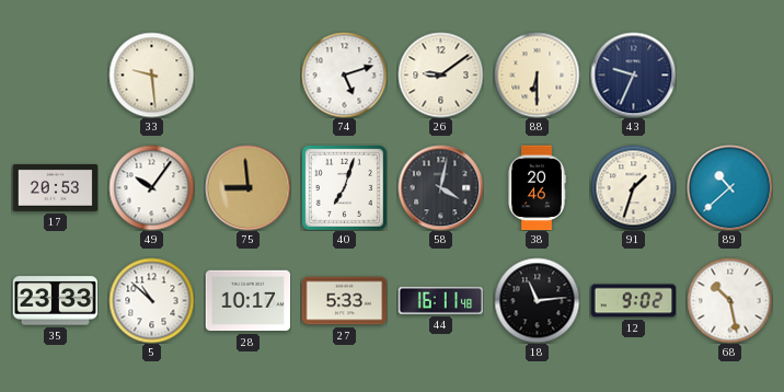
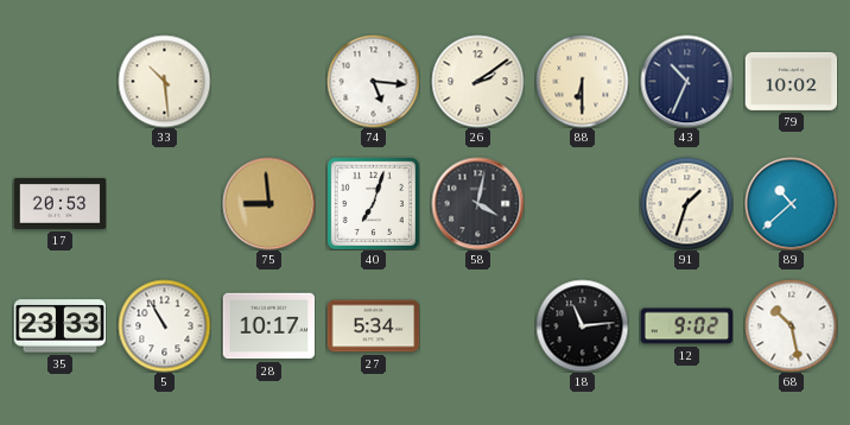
33: 9:29 -> 10:29 (164, 81)
74: 5:12 -> 5:16 (373, 81)
26: 9:09 -> 2:09 (477, 81)
43: 9:34 -> 10:34 (686, 81)
79: none -> 10:02 (791, 81)
49: 10:06 -> none (151, 187)
38: 20:46 -> none (537, 187)
5: 10:52 -> 10:55 (164, 325)
27: 5:33 -> 5:34 (373, 326)
44: 16:11 -> none (440, 300)
